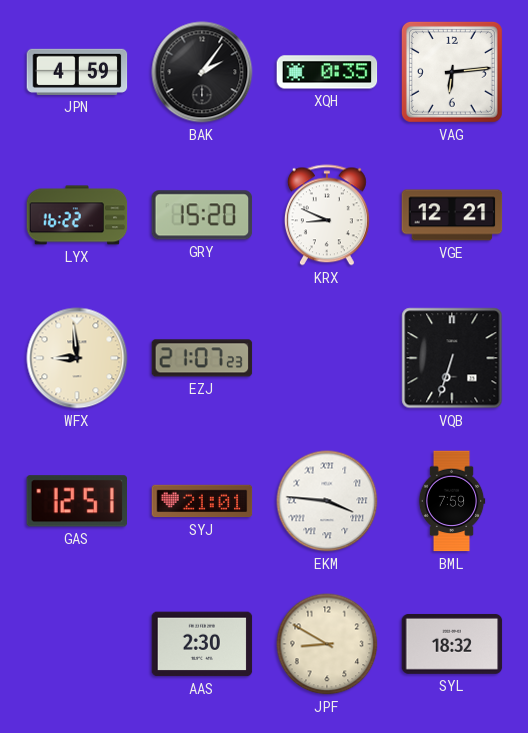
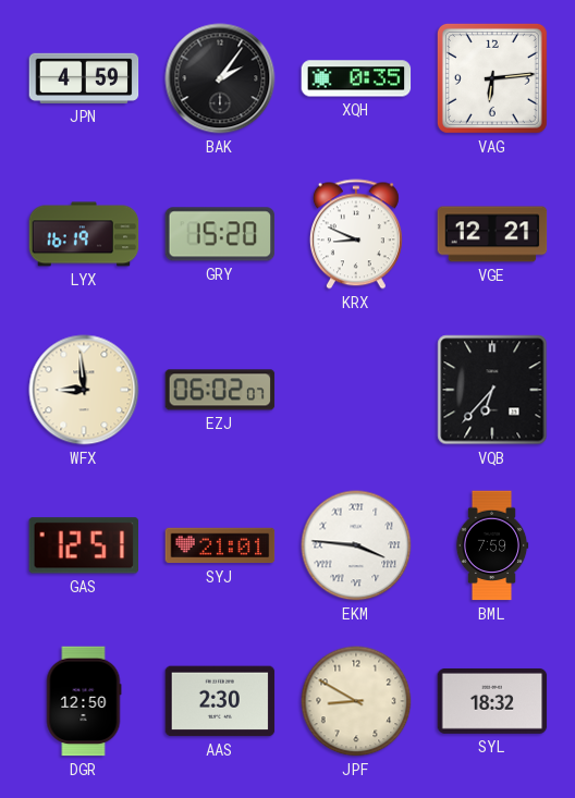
LYX: 16:22 -> 16:19 (84, 234)
EZJ: 21:07 -> 06:02 (220, 390)
VQB: 6:33 -> 6:37 (492, 390)
DGR: none -> 12:50 (84, 701)
